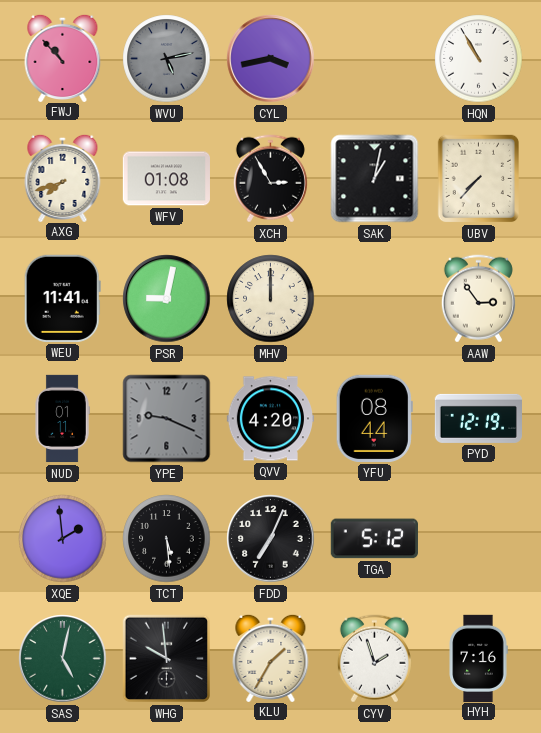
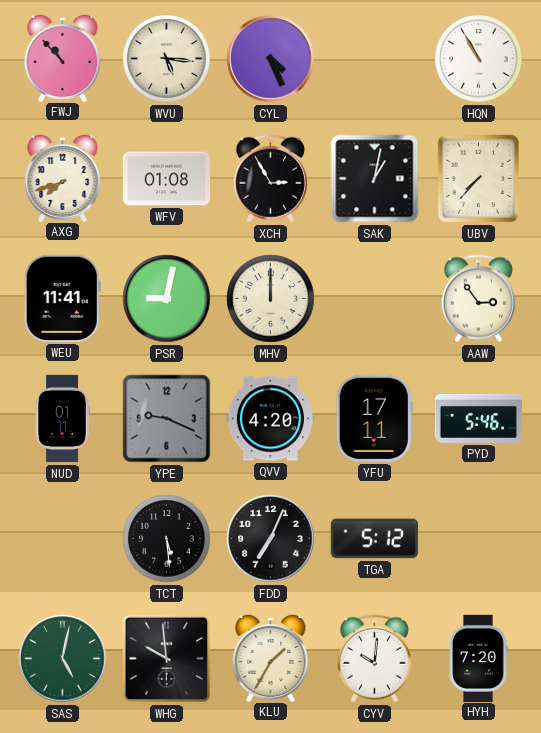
WVU: 5:13 -> 5:16 (167, 59)
WVU dial: grey -> cream (167, 59)
CYL: 3:43 -> 4:26 (271, 59)
YFU: 08:44 -> 17:11 (374, 418)
PYD: 12:19 -> 5:46 (478, 418)
XQE: 1:59 -> none (63, 539)
CYV: 1:57 -> 10:01 (374, 659)
HYH: 7:16 -> 7:20 (478, 658)
